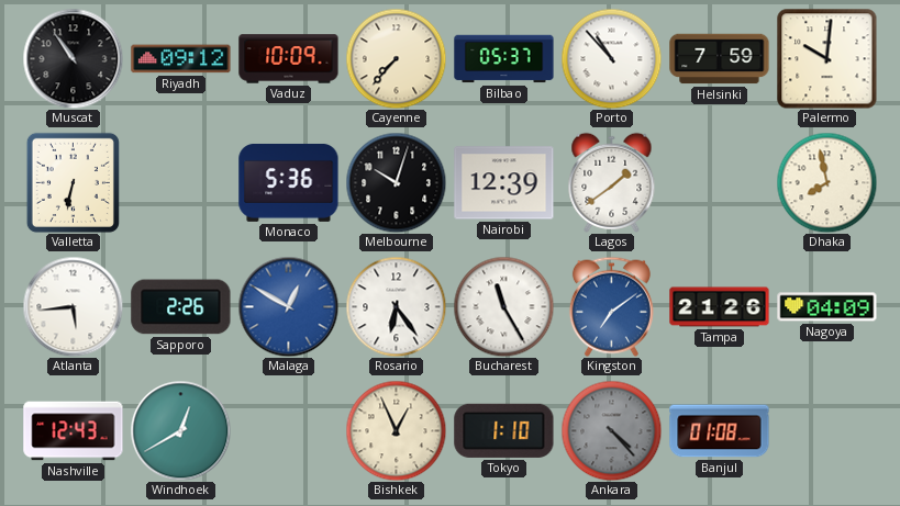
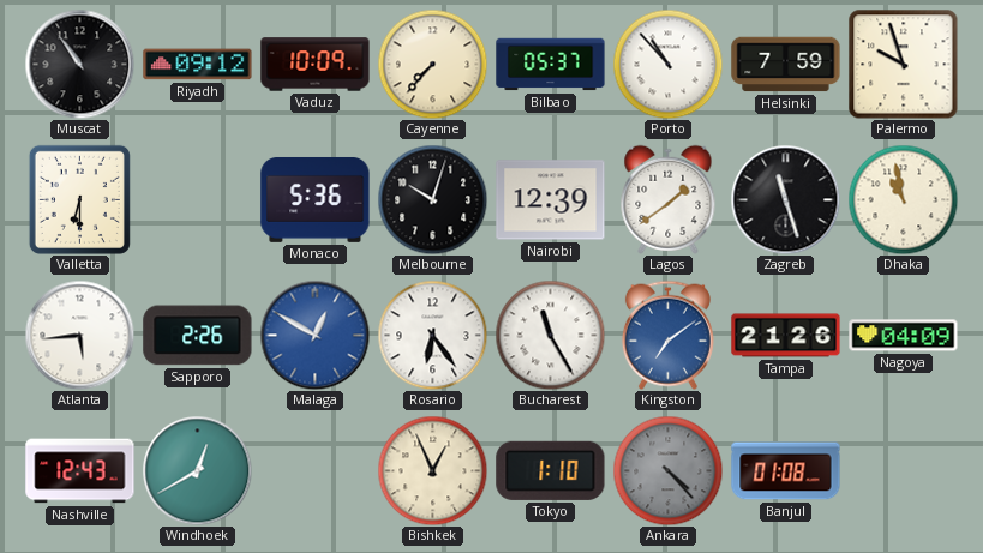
Palermo: 10:01 -> 9:57 (904, 65)
Valletta: 6:32 -> 6:30 (79, 199)
Zagreb: none -> 11:27 (785, 199)
Dhaka: 7:58 -> 10:58 (903, 199)
